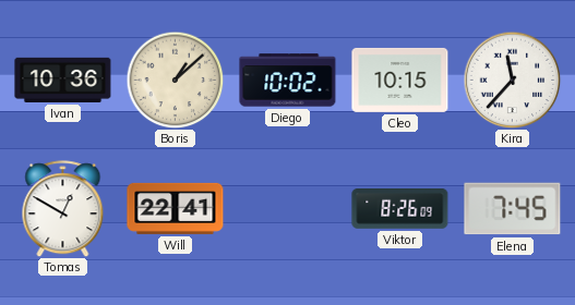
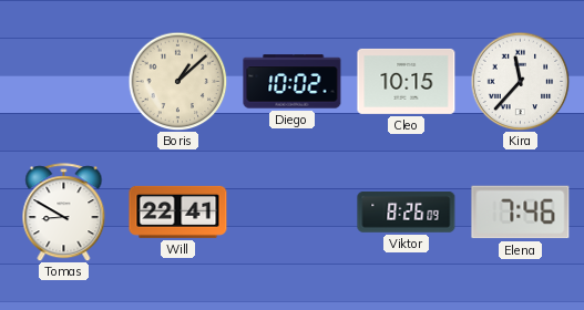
Ivan: 10:36 -> none (63, 80)
Tomas: 12:50 -> 8:50 (64, 213)
Elena: 7:45 -> 7:46 (521, 213)
